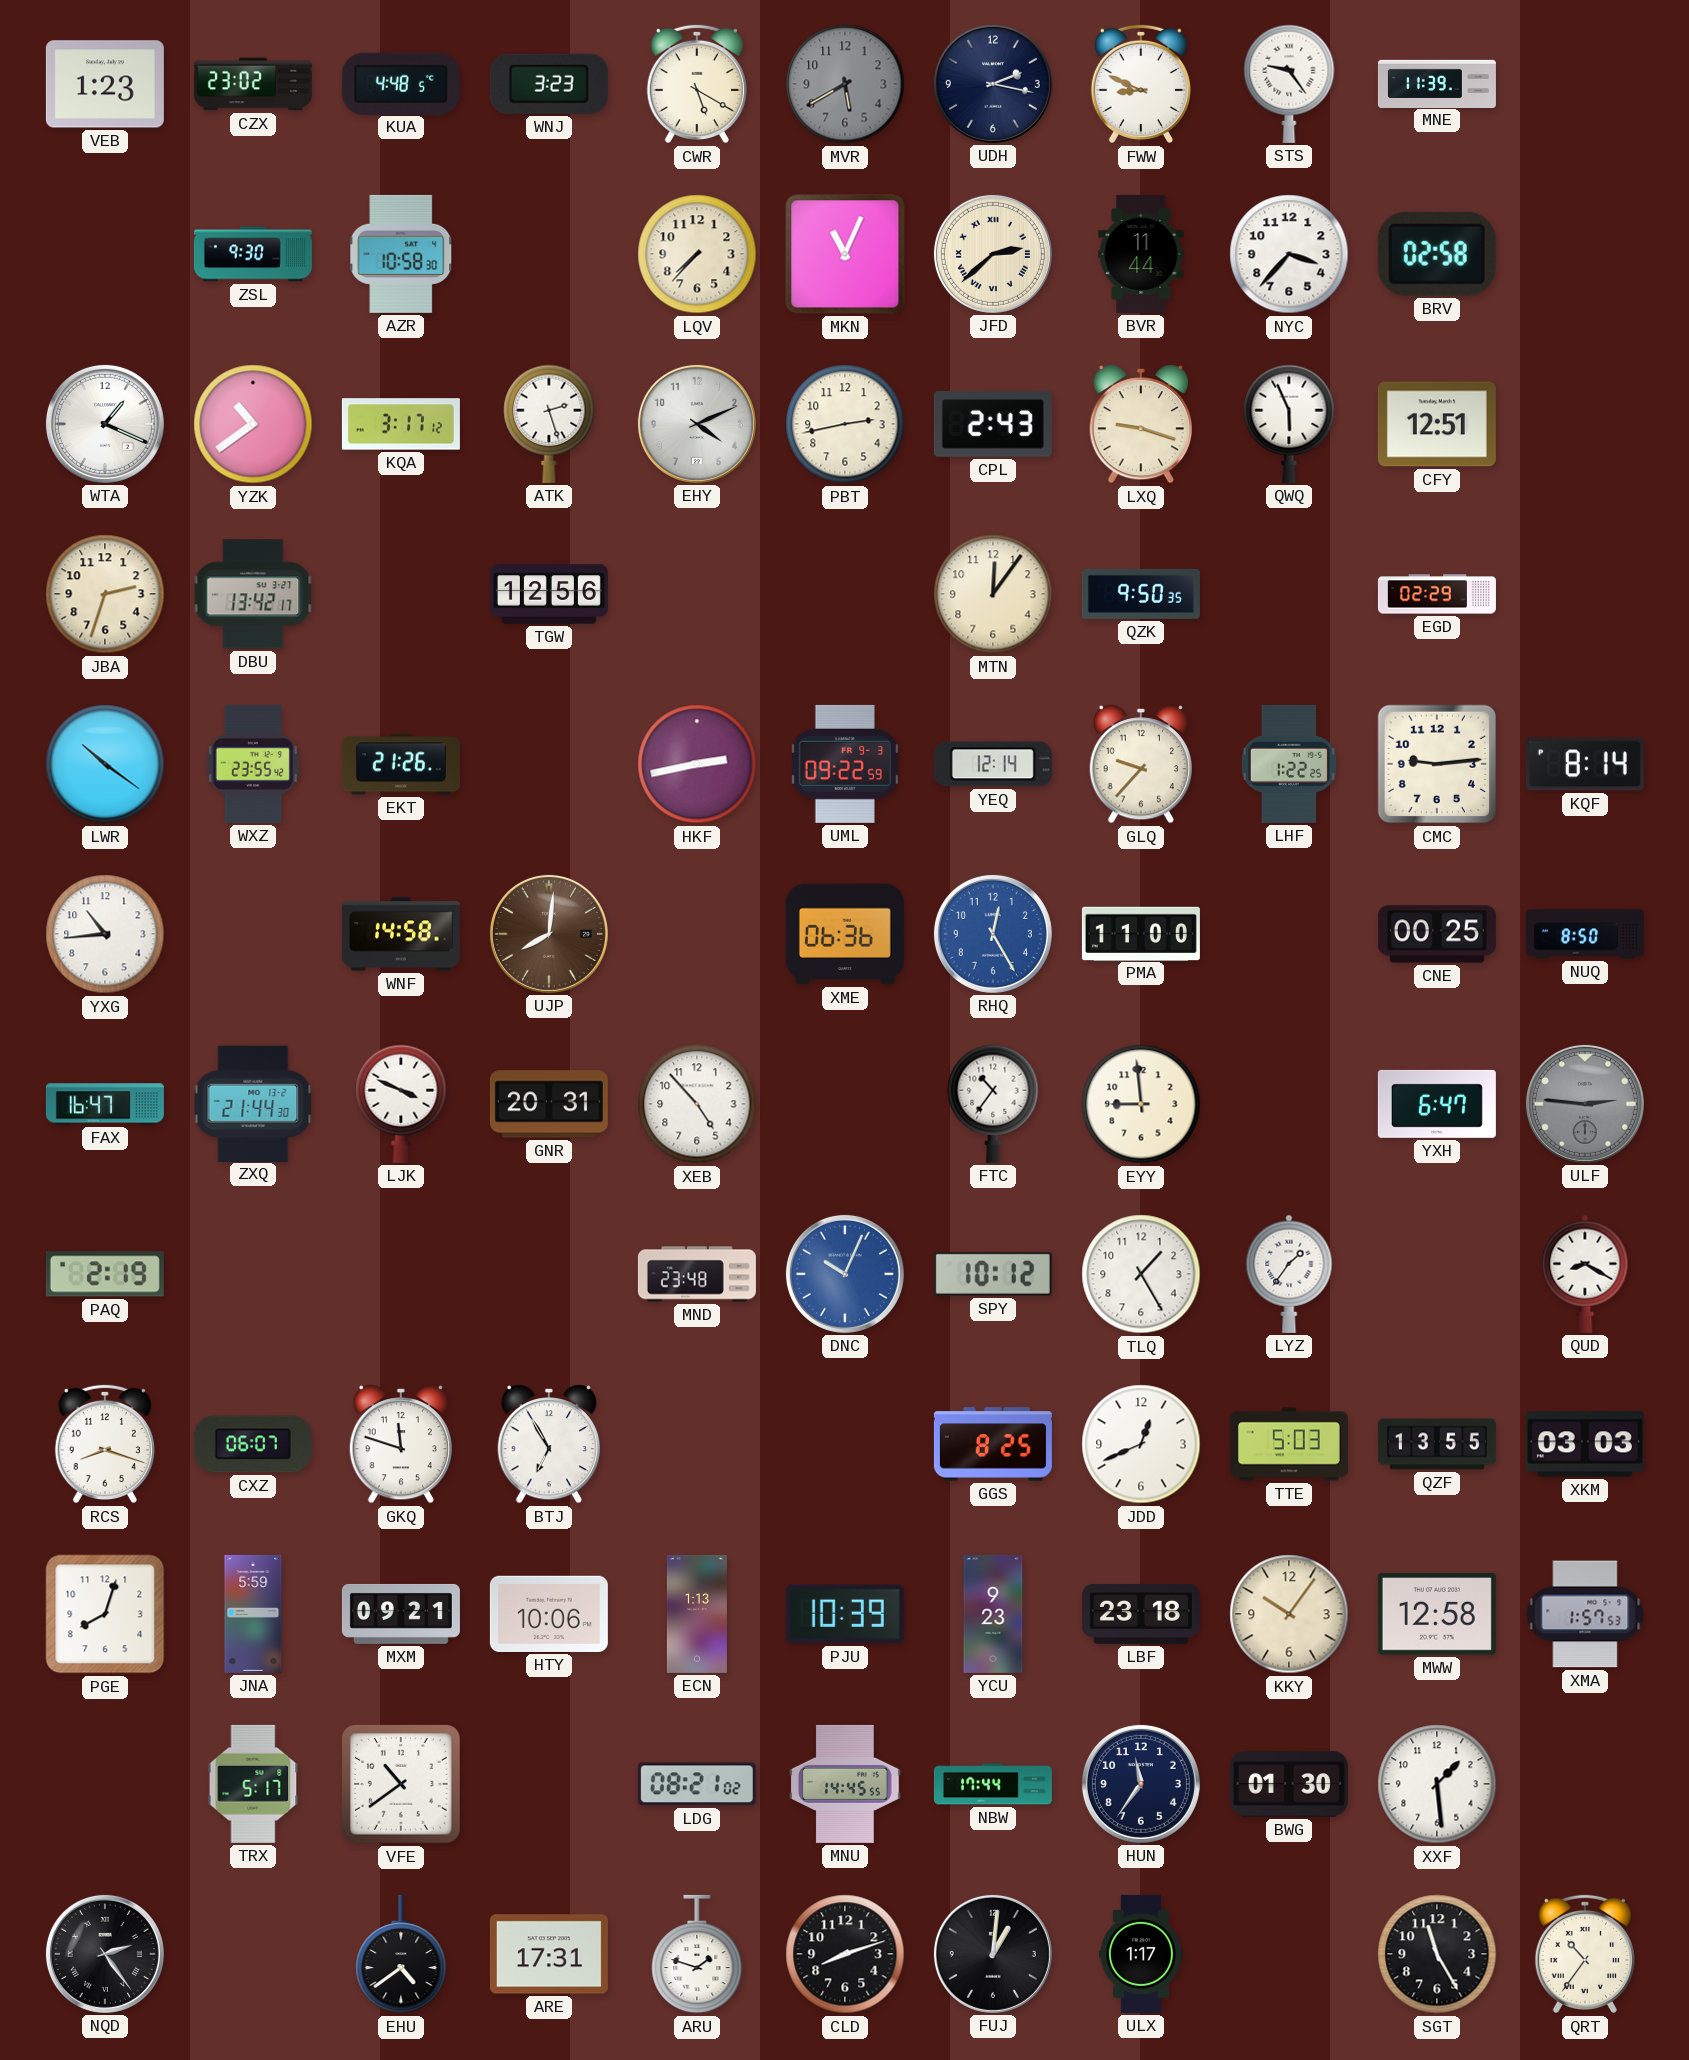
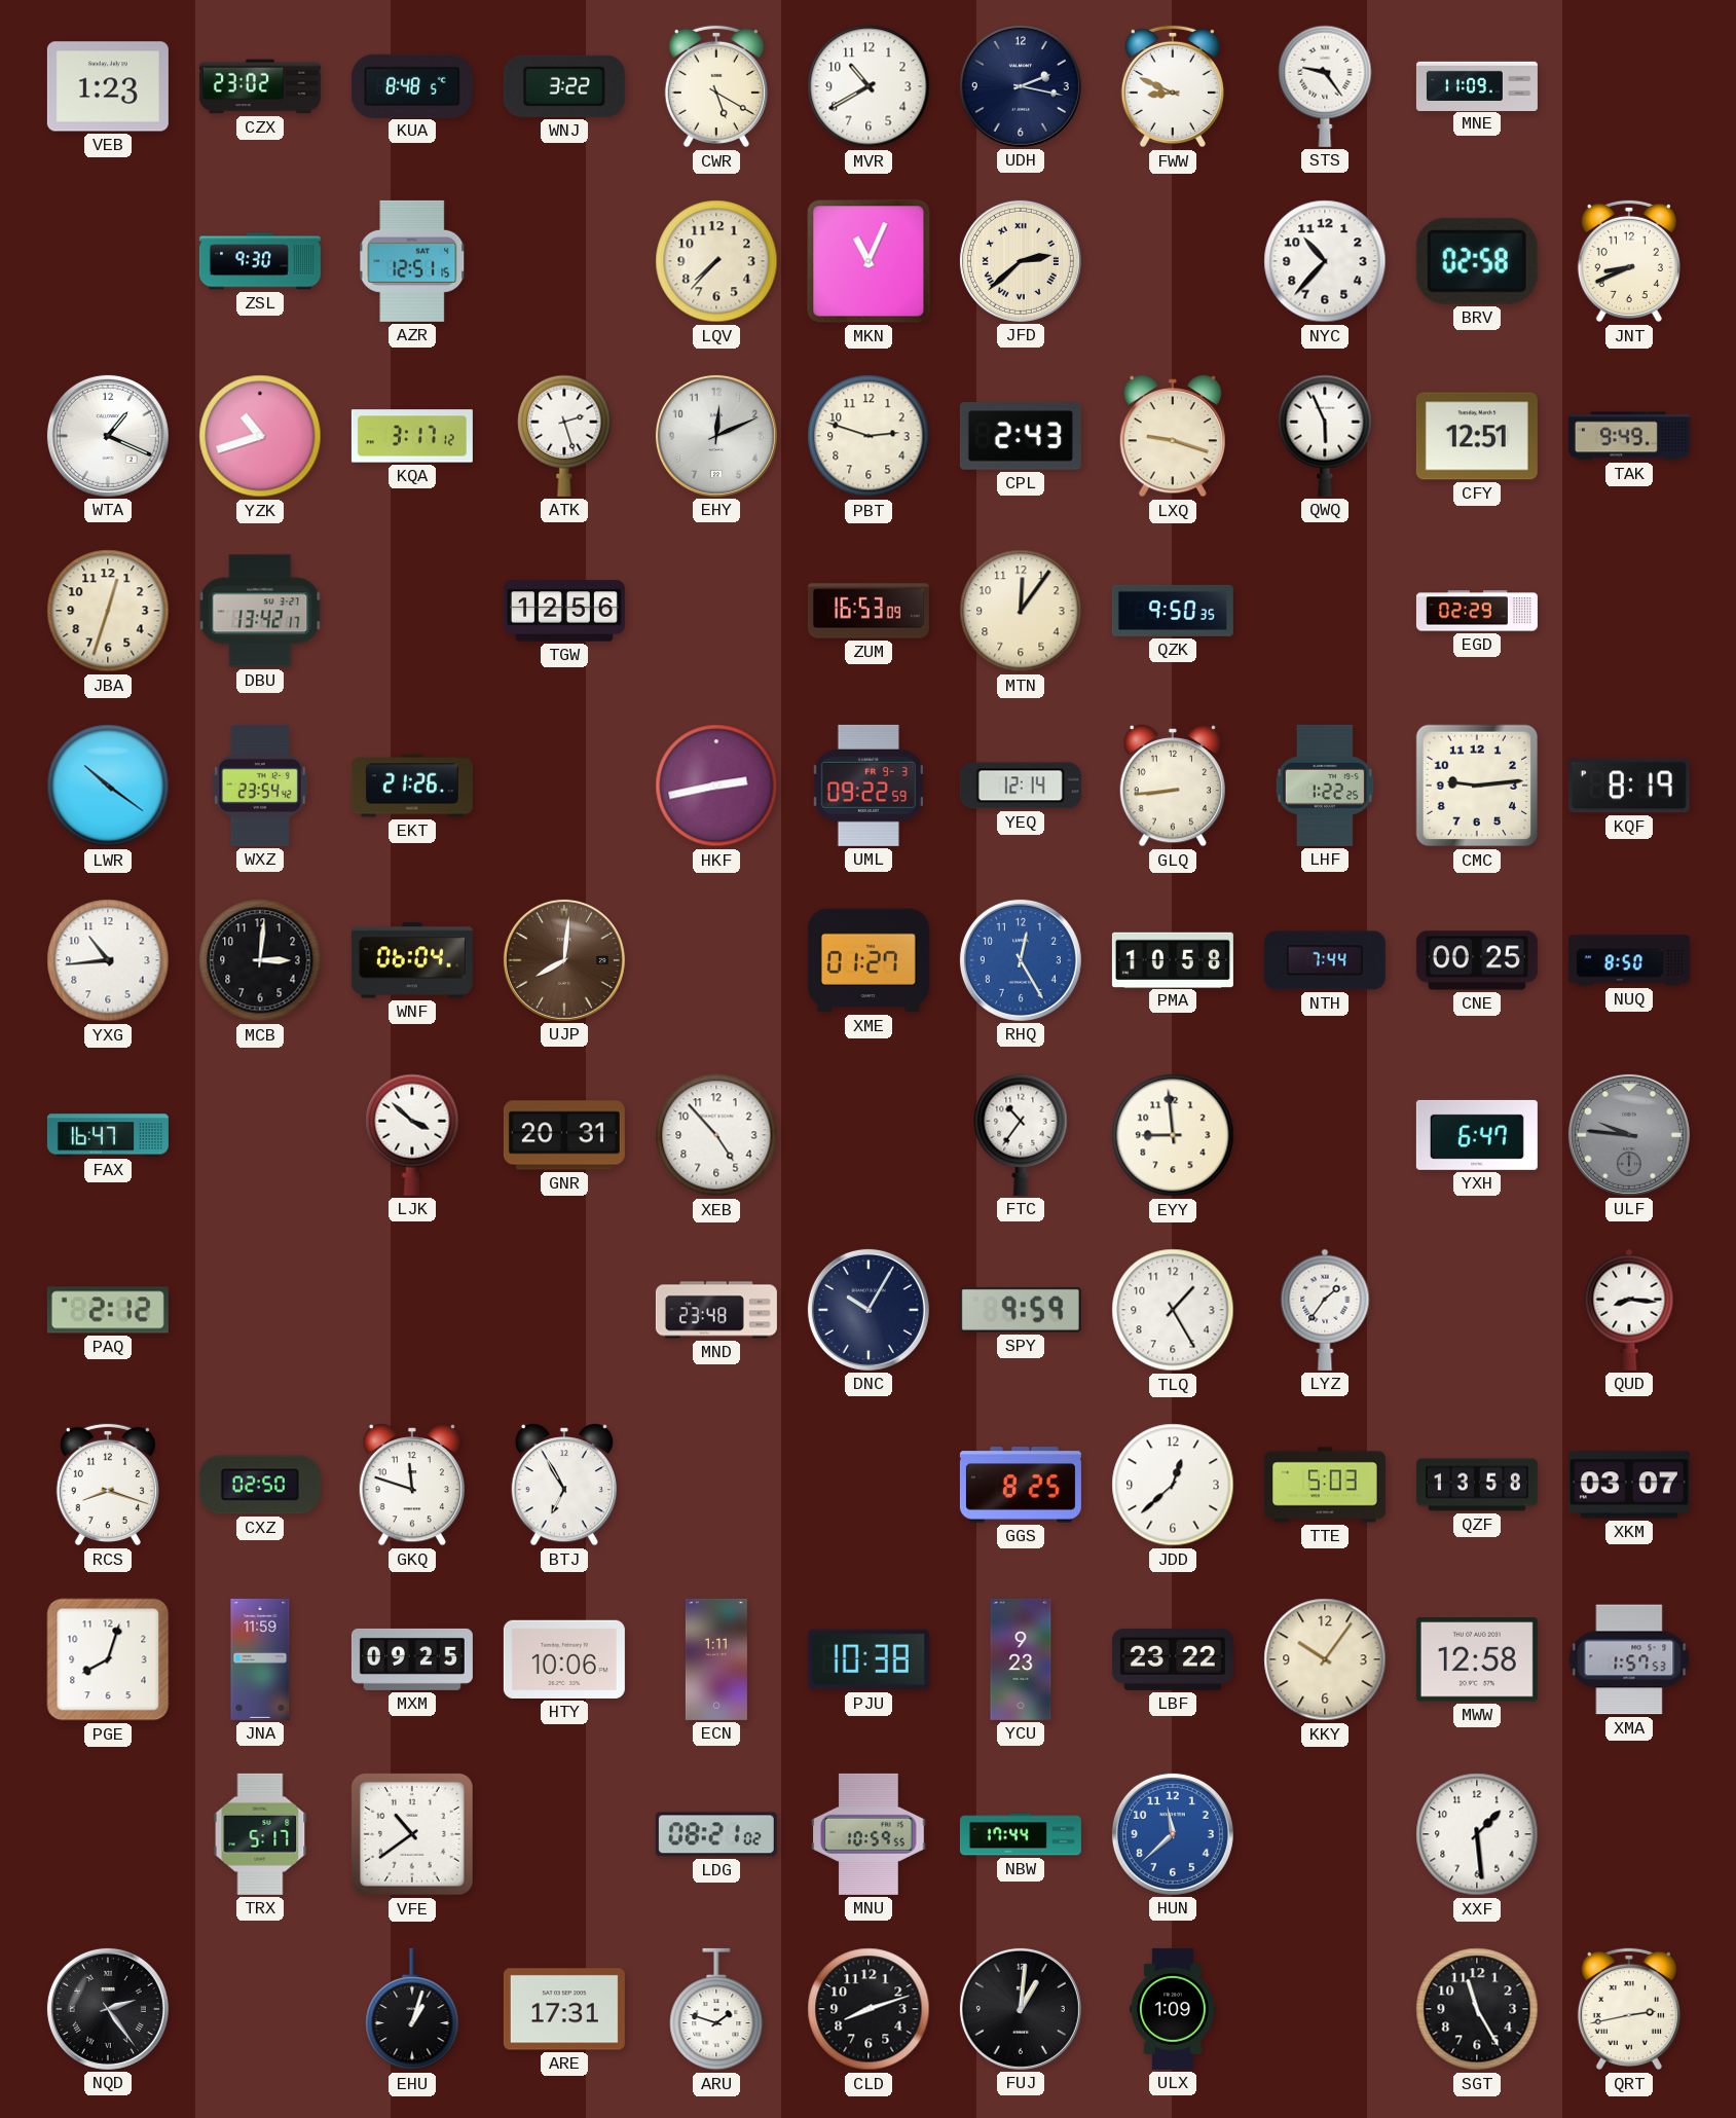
KUA: 4:48 -> 8:48 (412, 85)
WNJ: 3:23 -> 3:22 (564, 86)
MVR: 5:40 -> 10:40 (869, 86)
MVR dial: grey -> white (869, 86)
MNE: 11:39 -> 11:09 (1477, 85)
AZR: 10:58 -> 12:51 (412, 261)
BVR: 11:44 -> none (1141, 254)
NYC: 3:37 -> 10:37 (1325, 261)
JNT: none -> 8:41 (1629, 261)
YZK: 10:39 -> 10:42 (260, 436)
EHY: 4:11 -> 12:11 (716, 436)
PBT: 2:43 -> 2:48 (869, 436)
TAK: none -> 9:49 (1629, 436)
JBA: 2:33 -> 12:33 (108, 611)
ZUM: none -> 16:53 (869, 611)
WXZ: 23:55 -> 23:54 (260, 786)
GLQ: 9:37 -> 8:44 (1172, 787)
KQF: 8:14 -> 8:19 (1629, 786)
MCB: none -> 3:01 (260, 960)
WNF: 14:58 -> 06:04 (412, 960)
XME: 06:36 -> 01:27 (869, 960)
PMA: 11:00 -> 10:58 (1173, 959)
NTH: none -> 7:44 (1325, 960)
ZXQ: 21:44 -> none (253, 1103)
LJK: 3:49 -> 3:52 (412, 1135)
ULF: 2:46 -> 9:46 (1629, 1135)
PAQ: 2:19 -> 2:12 (108, 1310)
DNC: 10:04 -> 10:05 (869, 1310)
DNC dial: blue -> navy (869, 1310)
SPY: 10:12 -> 9:59 (1021, 1310)
QUD: 8:20 -> 8:16 (1629, 1310)
CXZ: 06:07 -> 02:50 (260, 1485)
JDD: 12:41 -> 12:38 (1173, 1485)
QZF: 13:55 -> 13:58 (1477, 1485)
XKM: 03:03 -> 03:07 (1629, 1485)
JNA: 5:59 -> 11:59 (260, 1659)
MXM: 09:21 -> 09:25 (412, 1659)
ECN: 1:13 -> 1:11 (716, 1659)
PJU: 10:39 -> 10:38 (869, 1659)
LBF: 23:18 -> 23:22 (1173, 1659)
MNU: 14:45 -> 10:59 (869, 1834)
HUN: 11:36 -> 11:38 (1173, 1834)
HUN dial: navy -> blue (1173, 1834)
BWG: 01:30 -> none (1289, 1784)
EHU: 4:39 -> 1:03 (412, 2009)
ULX: 1:17 -> 1:09 (1173, 2009)
QRT: 10:36 -> 2:43 (1629, 2009)
